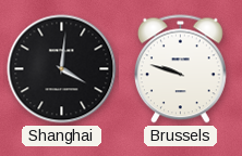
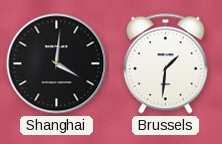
Brussels: 9:48 -> 1:31 (165, 64)
